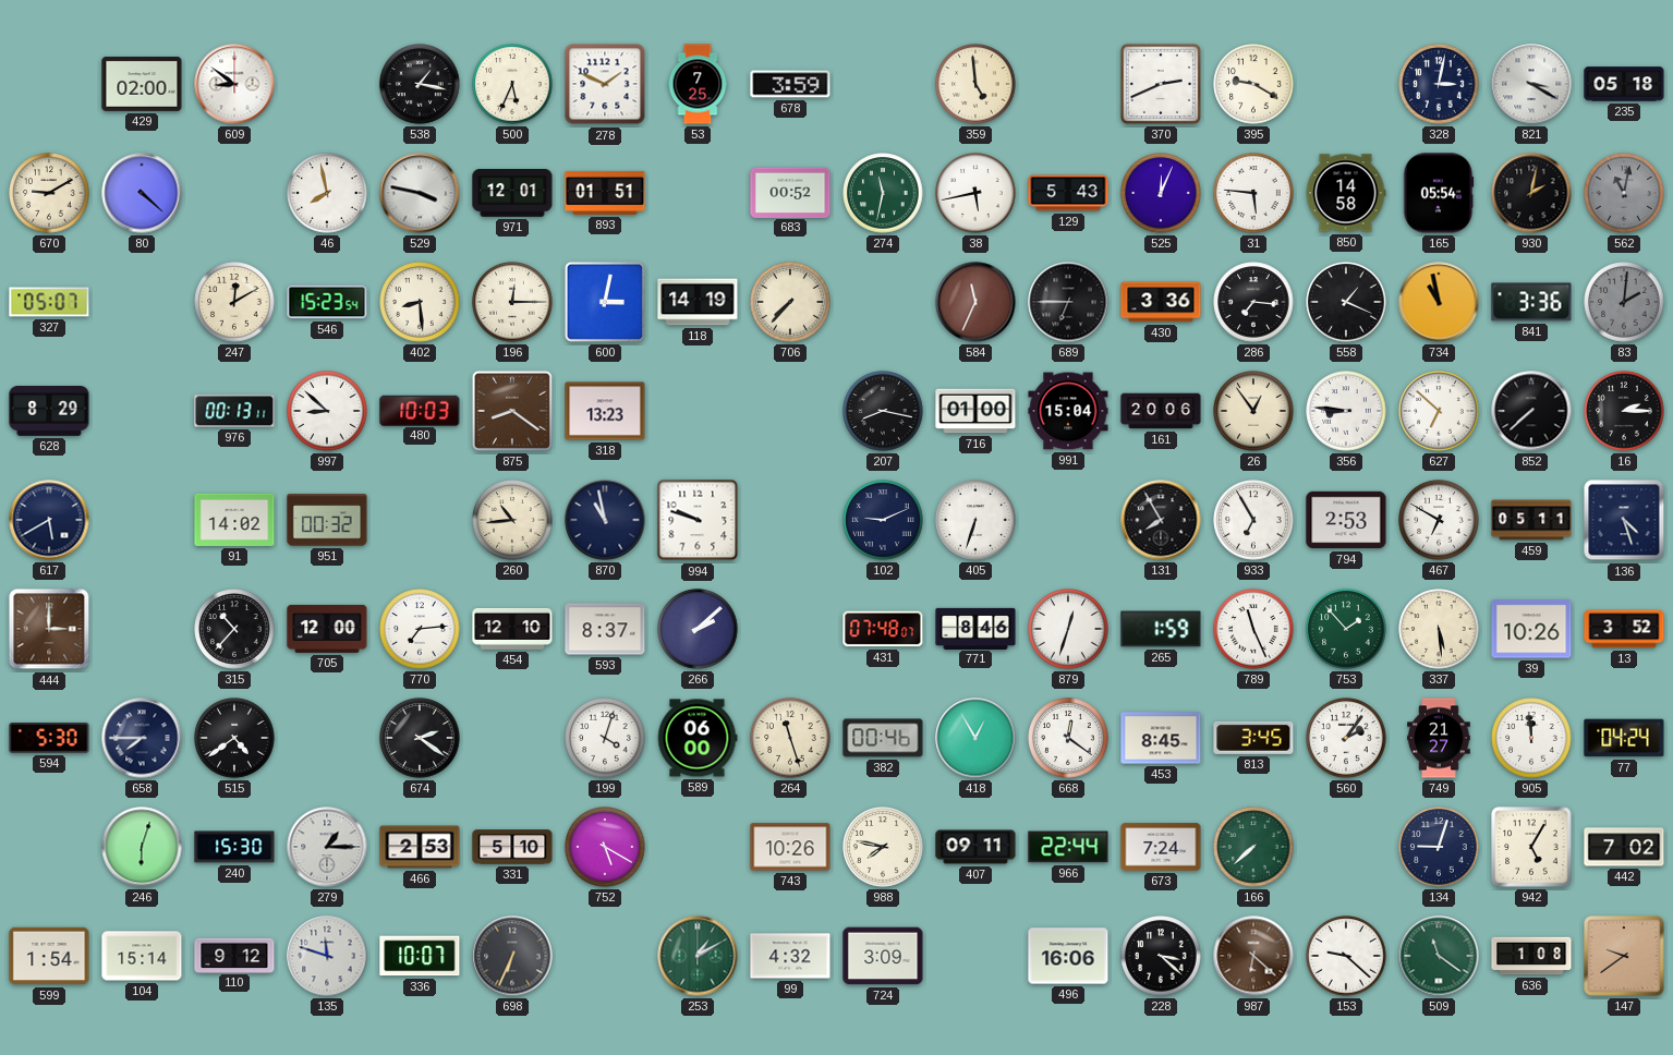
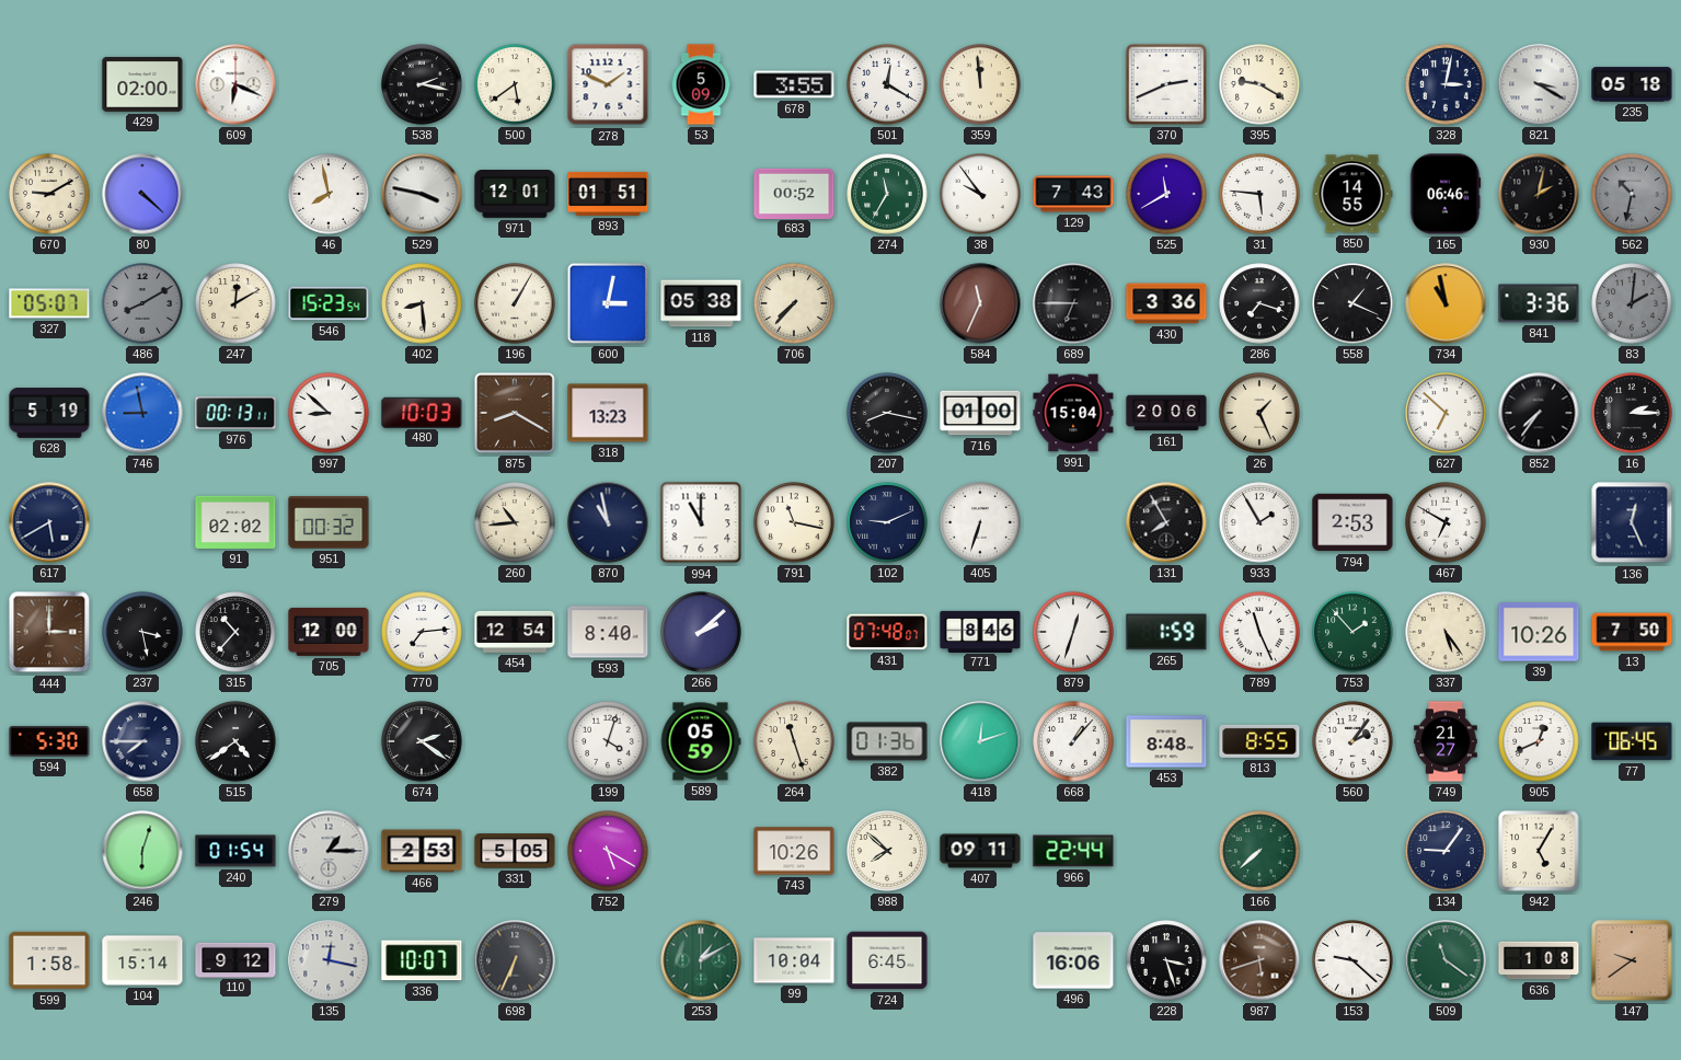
609: 8:51 -> 6:19 (235, 84)
538: 1:17 -> 2:17 (422, 84)
500: 5:34 -> 5:39 (515, 84)
53: 7:25 -> 5:09 (701, 84)
678: 3:59 -> 3:55 (794, 84)
501: none -> 12:20 (887, 84)
359: 4:59 -> 11:59 (980, 84)
274: 11:32 -> 11:35 (887, 194)
38: 5:43 -> 9:54 (980, 194)
129: 5:43 -> 7:43 (1073, 194)
525: 12:04 -> 11:40 (1166, 194)
850: 14:58 -> 14:55 (1352, 194)
165: 05:54 -> 06:46 (1446, 194)
562: 11:02 -> 10:32 (1632, 194)
486: none -> 8:10 (142, 303)
196: 12:15 -> 1:05 (515, 303)
118: 14:19 -> 05:38 (701, 303)
286: 7:16 -> 7:18 (1259, 303)
628: 8:29 -> 5:19 (49, 414)
746: none -> 8:58 (142, 413)
875: 8:21 -> 8:20 (515, 413)
26: 12:54 -> 1:26 (1259, 413)
356: 8:46 -> none (1346, 411)
852: 7:38 -> 7:36 (1539, 413)
91: 14:02 -> 02:02 (235, 522)
994: 9:48 -> 11:00 (701, 522)
791: none -> 11:17 (794, 522)
933: 6:55 -> 1:55 (1259, 522)
459: 05:11 -> none (1531, 520)
136: 4:27 -> 12:26 (1632, 522)
237: none -> 3:28 (142, 632)
454: 12:10 -> 12:54 (515, 632)
593: 8:37 -> 8:40 (608, 632)
337: 5:29 -> 5:24 (1446, 632)
13: 3:52 -> 7:50 (1632, 632)
589: 06:00 -> 05:59 (701, 741)
382: 00:46 -> 01:36 (887, 741)
418: 12:55 -> 12:12 (980, 741)
668: 12:21 -> 1:07 (1073, 741)
453: 8:45 -> 8:48 (1166, 741)
813: 3:45 -> 8:55 (1259, 741)
905: 11:59 -> 12:41 (1539, 741)
77: 04:24 -> 06:45 (1632, 741)
240: 15:30 -> 01:54 (235, 851)
331: 5:10 -> 5:05 (515, 851)
988: 7:47 -> 7:52 (887, 851)
673: 7:24 -> none (1161, 847)
134: 9:03 -> 9:06 (1446, 851)
442: 7:02 -> none (1624, 847)
599: 1:54 -> 1:58 (49, 960)
135: 11:48 -> 12:17 (329, 960)
99: 4:32 -> 10:04 (794, 960)
724: 3:09 -> 6:45 (887, 960)
228: 3:22 -> 3:27 (1166, 960)
987: 6:22 -> 5:42 (1259, 960)
